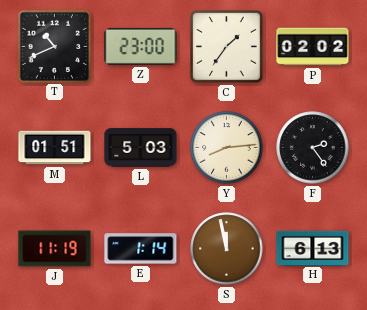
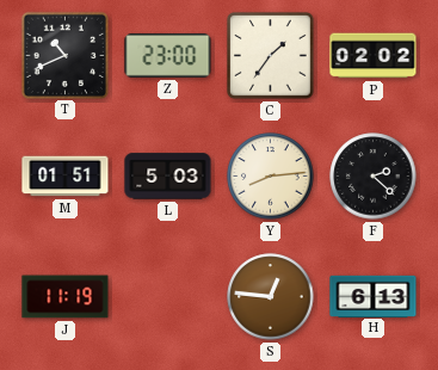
F: 2:24 -> 2:22 (374, 177)
E: 1:14 -> none (141, 249)
S: 11:58 -> 12:46 (271, 297)
